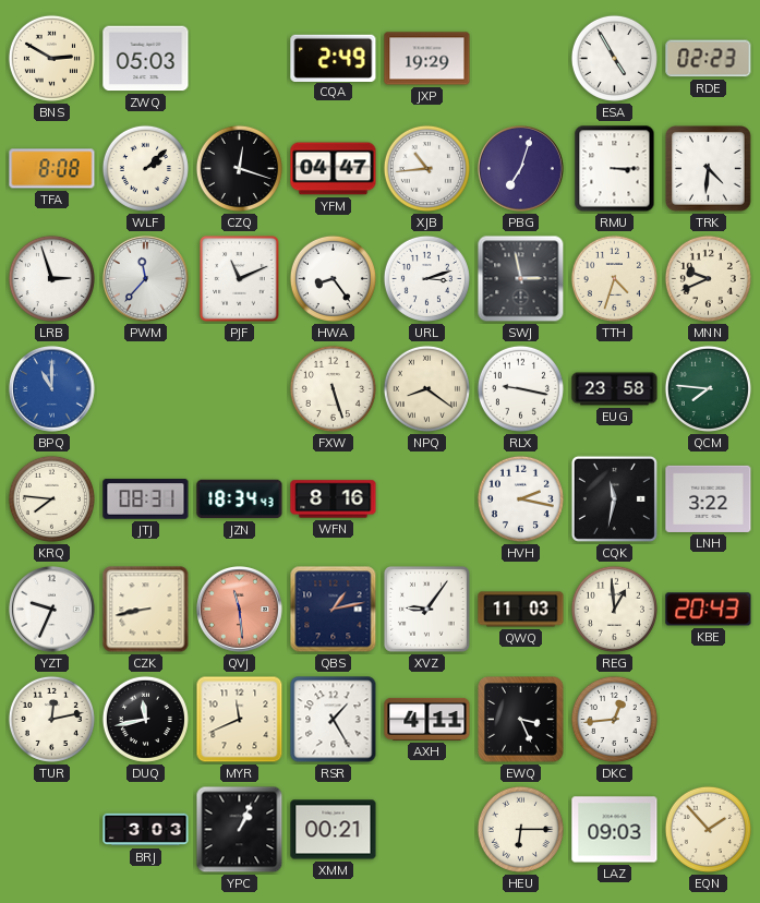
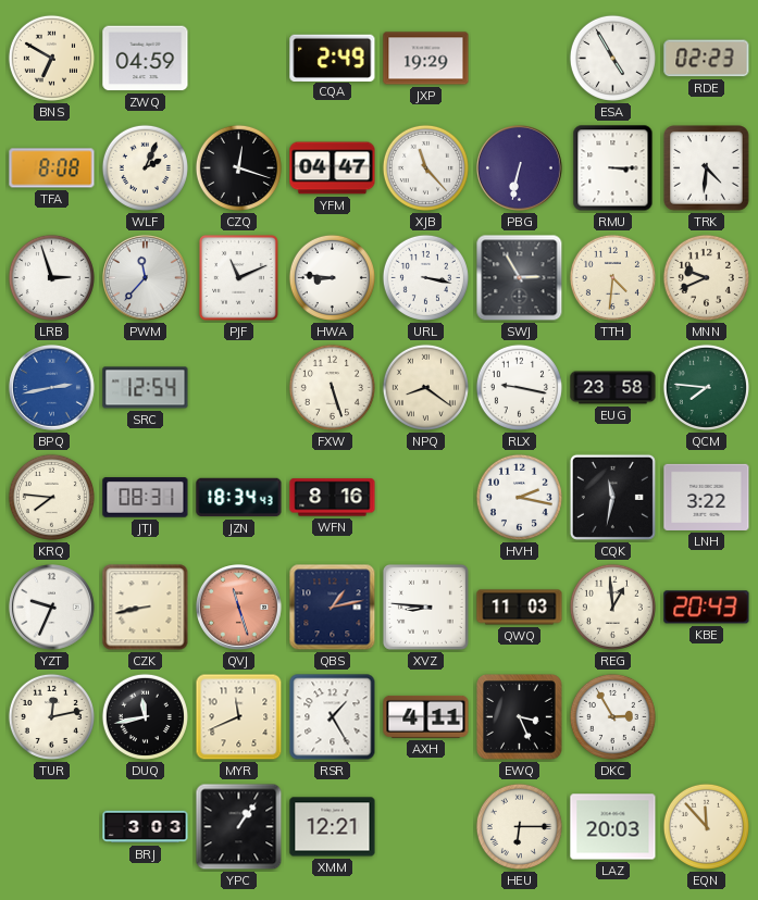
BNS: 2:50 -> 6:50 (51, 58)
ZWQ: 05:03 -> 04:59 (146, 59)
WLF: 2:08 -> 2:04 (145, 167)
XJB: 10:44 -> 11:23 (425, 167)
PBG: 7:03 -> 6:32 (520, 168)
HWA: 8:24 -> 8:46 (332, 277)
URL: 3:12 -> 3:17 (425, 277)
SWJ: 2:58 -> 2:55 (520, 278)
TTH: 4:33 -> 4:31 (612, 277)
BPQ: 11:00 -> 2:43 (52, 388)
SRC: none -> 12:54 (146, 388)
QVJ: 11:29 -> 11:27 (239, 608)
XVZ: 9:06 -> 8:46 (425, 607)
DKC: 12:44 -> 2:55 (612, 716)
YPC: 1:04 -> 1:06 (239, 827)
XMM: 00:21 -> 12:21 (333, 827)
LAZ: 09:03 -> 20:03 (613, 827)
EQN: 1:53 -> 11:53 (706, 826)
